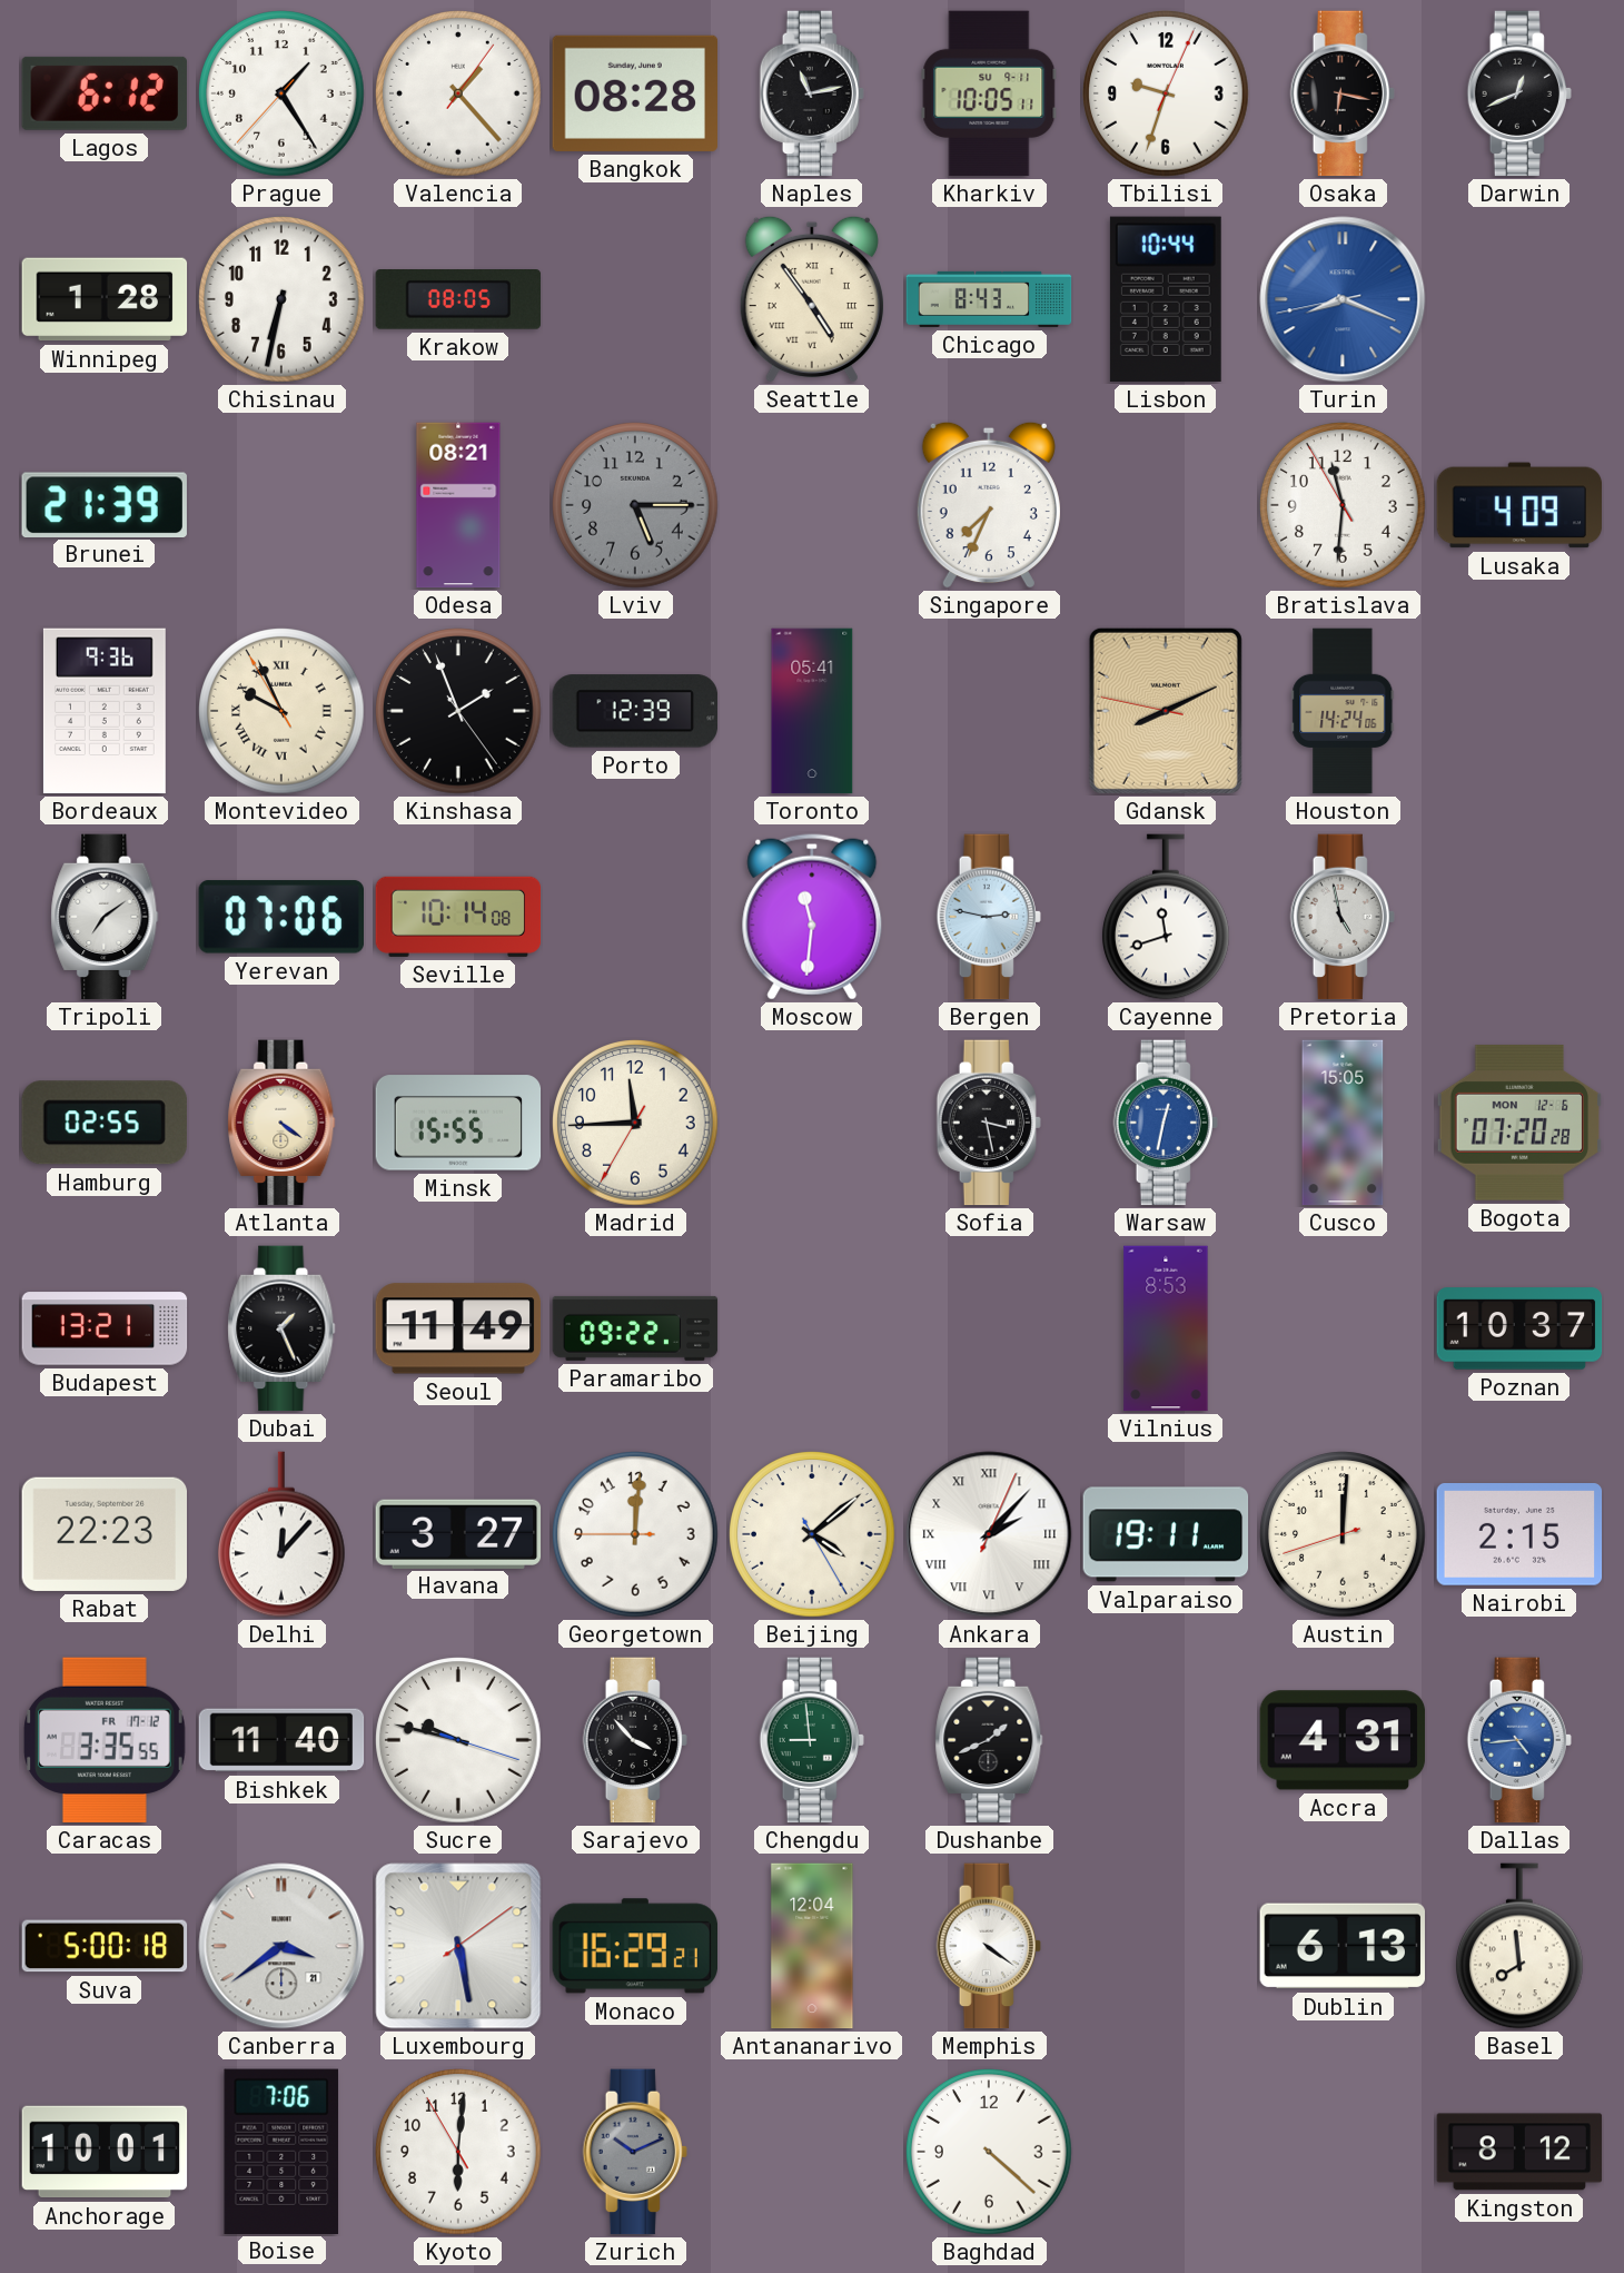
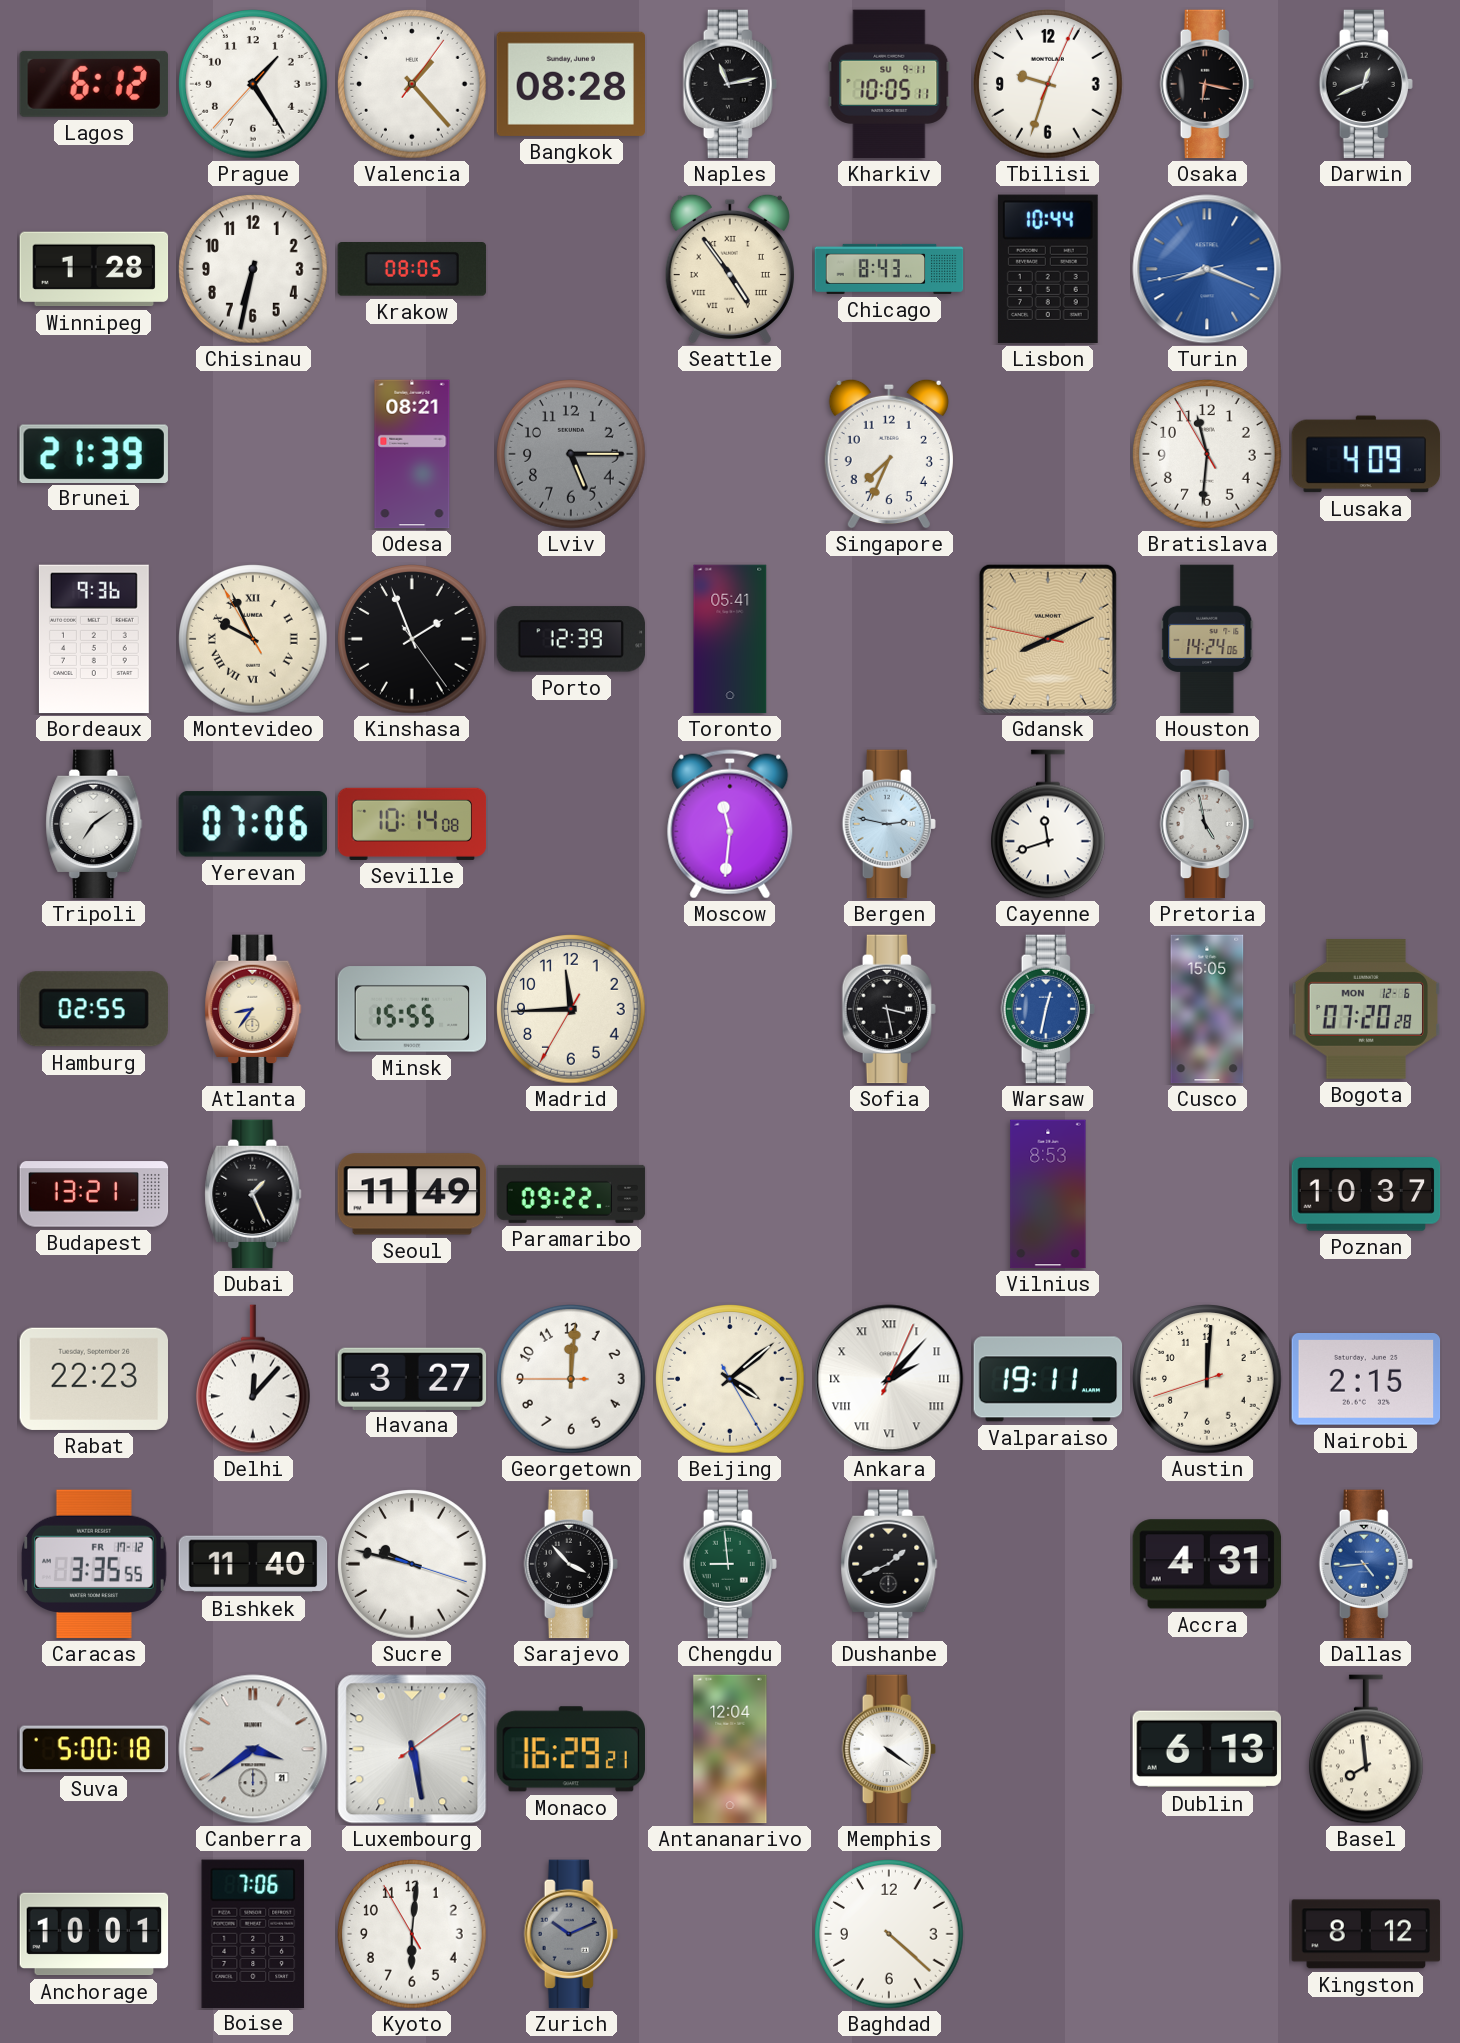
Atlanta: 4:21 -> 8:36 (253, 1009)
